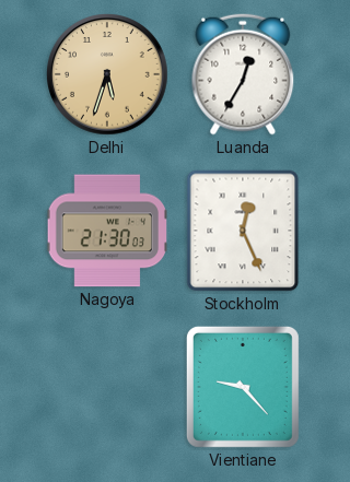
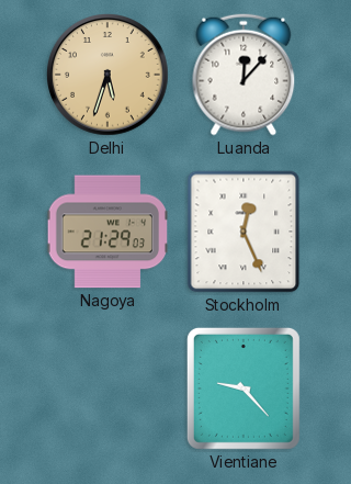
Luanda: 12:35 -> 12:07 (244, 75)
Nagoya: 21:30 -> 21:29 (107, 232)
